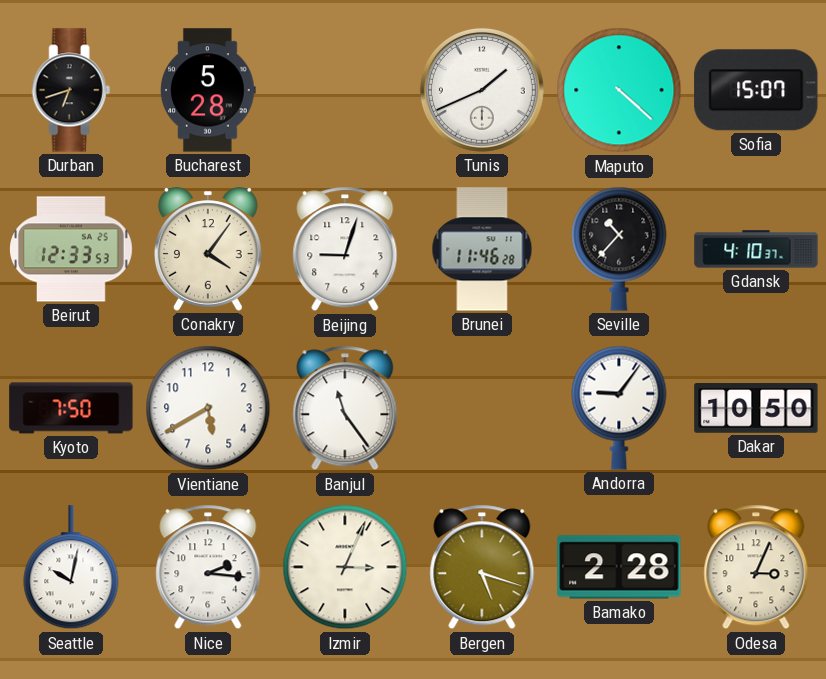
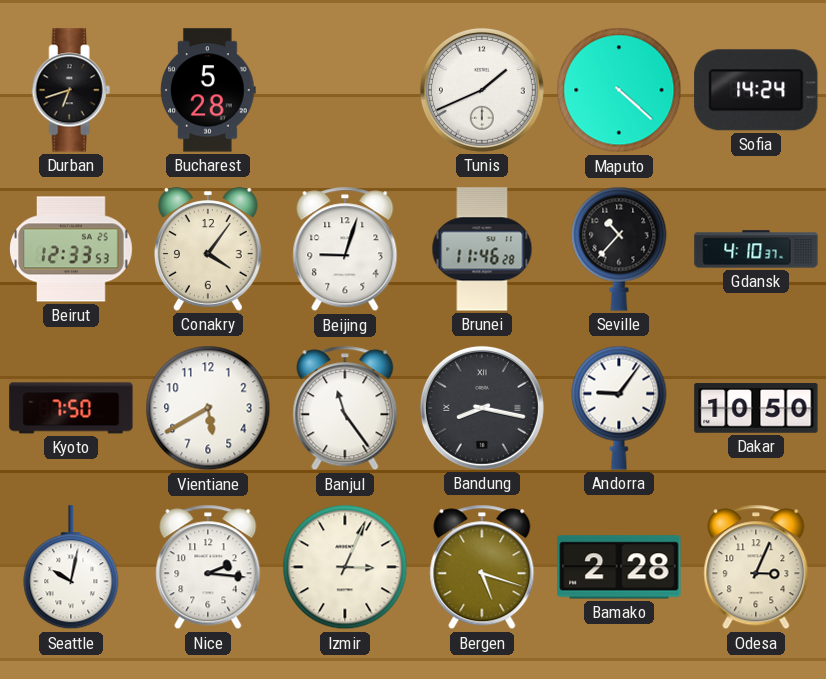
Sofia: 15:07 -> 14:24 (756, 90)
Bandung: none -> 8:17 (482, 408)
